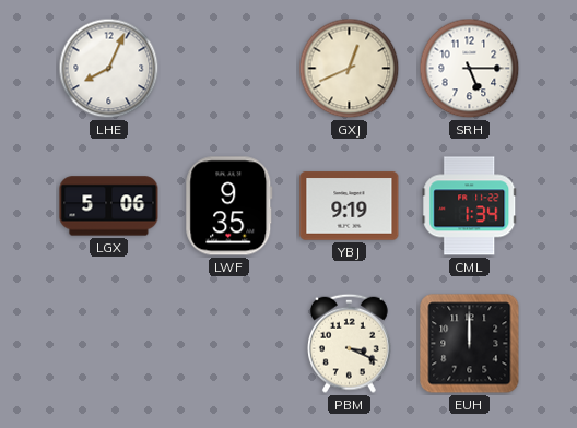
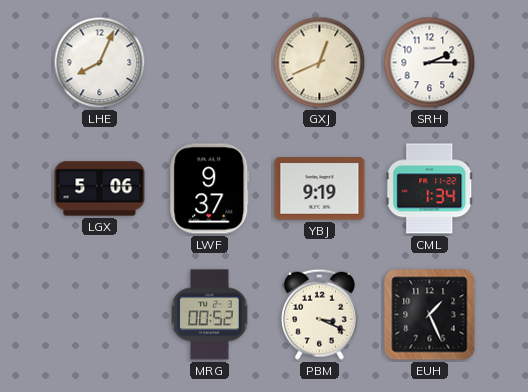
SRH: 5:15 -> 2:15 (430, 63)
LWF: 9:35 -> 9:37 (210, 189)
MRG: none -> 00:52 (210, 315)
EUH: 12:00 -> 1:26 (430, 315)
